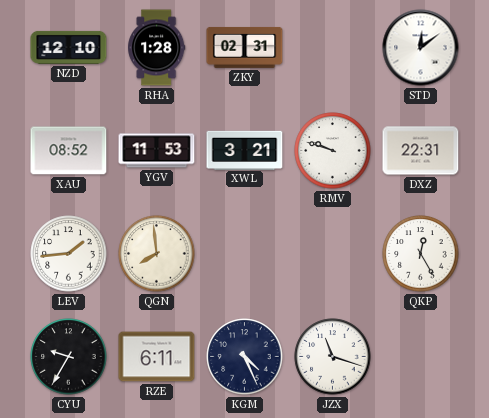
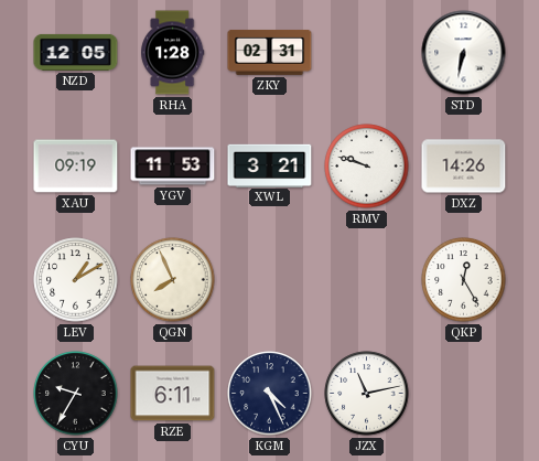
NZD: 12:10 -> 12:05 (76, 52)
STD: 12:09 -> 6:32 (464, 53)
XAU: 08:52 -> 09:19 (76, 167)
DXZ: 22:31 -> 14:26 (464, 167)
LEV: 1:44 -> 1:10 (76, 280)
QGN: 7:59 -> 7:56 (173, 280)
JZX: 11:18 -> 11:13 (367, 394)
